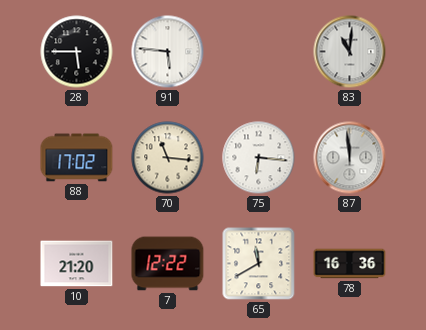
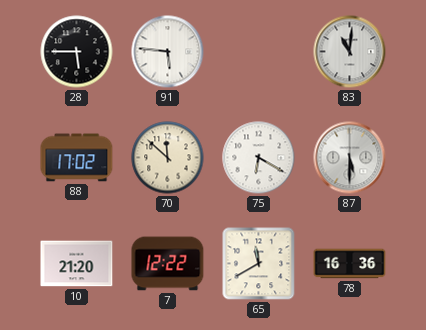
70: 11:16 -> 11:52 (168, 158)
75: 6:16 -> 6:20 (259, 158)
87: 11:59 -> 5:30 (350, 158)
